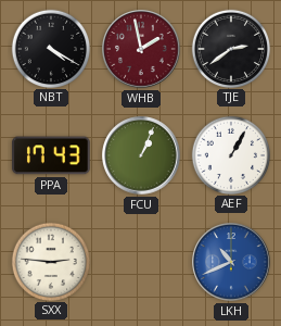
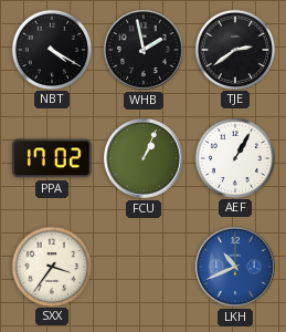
WHB dial: burgundy -> black (144, 50)
PPA: 17:43 -> 17:02 (52, 158)
SXX: 2:46 -> 3:36 (51, 266)
